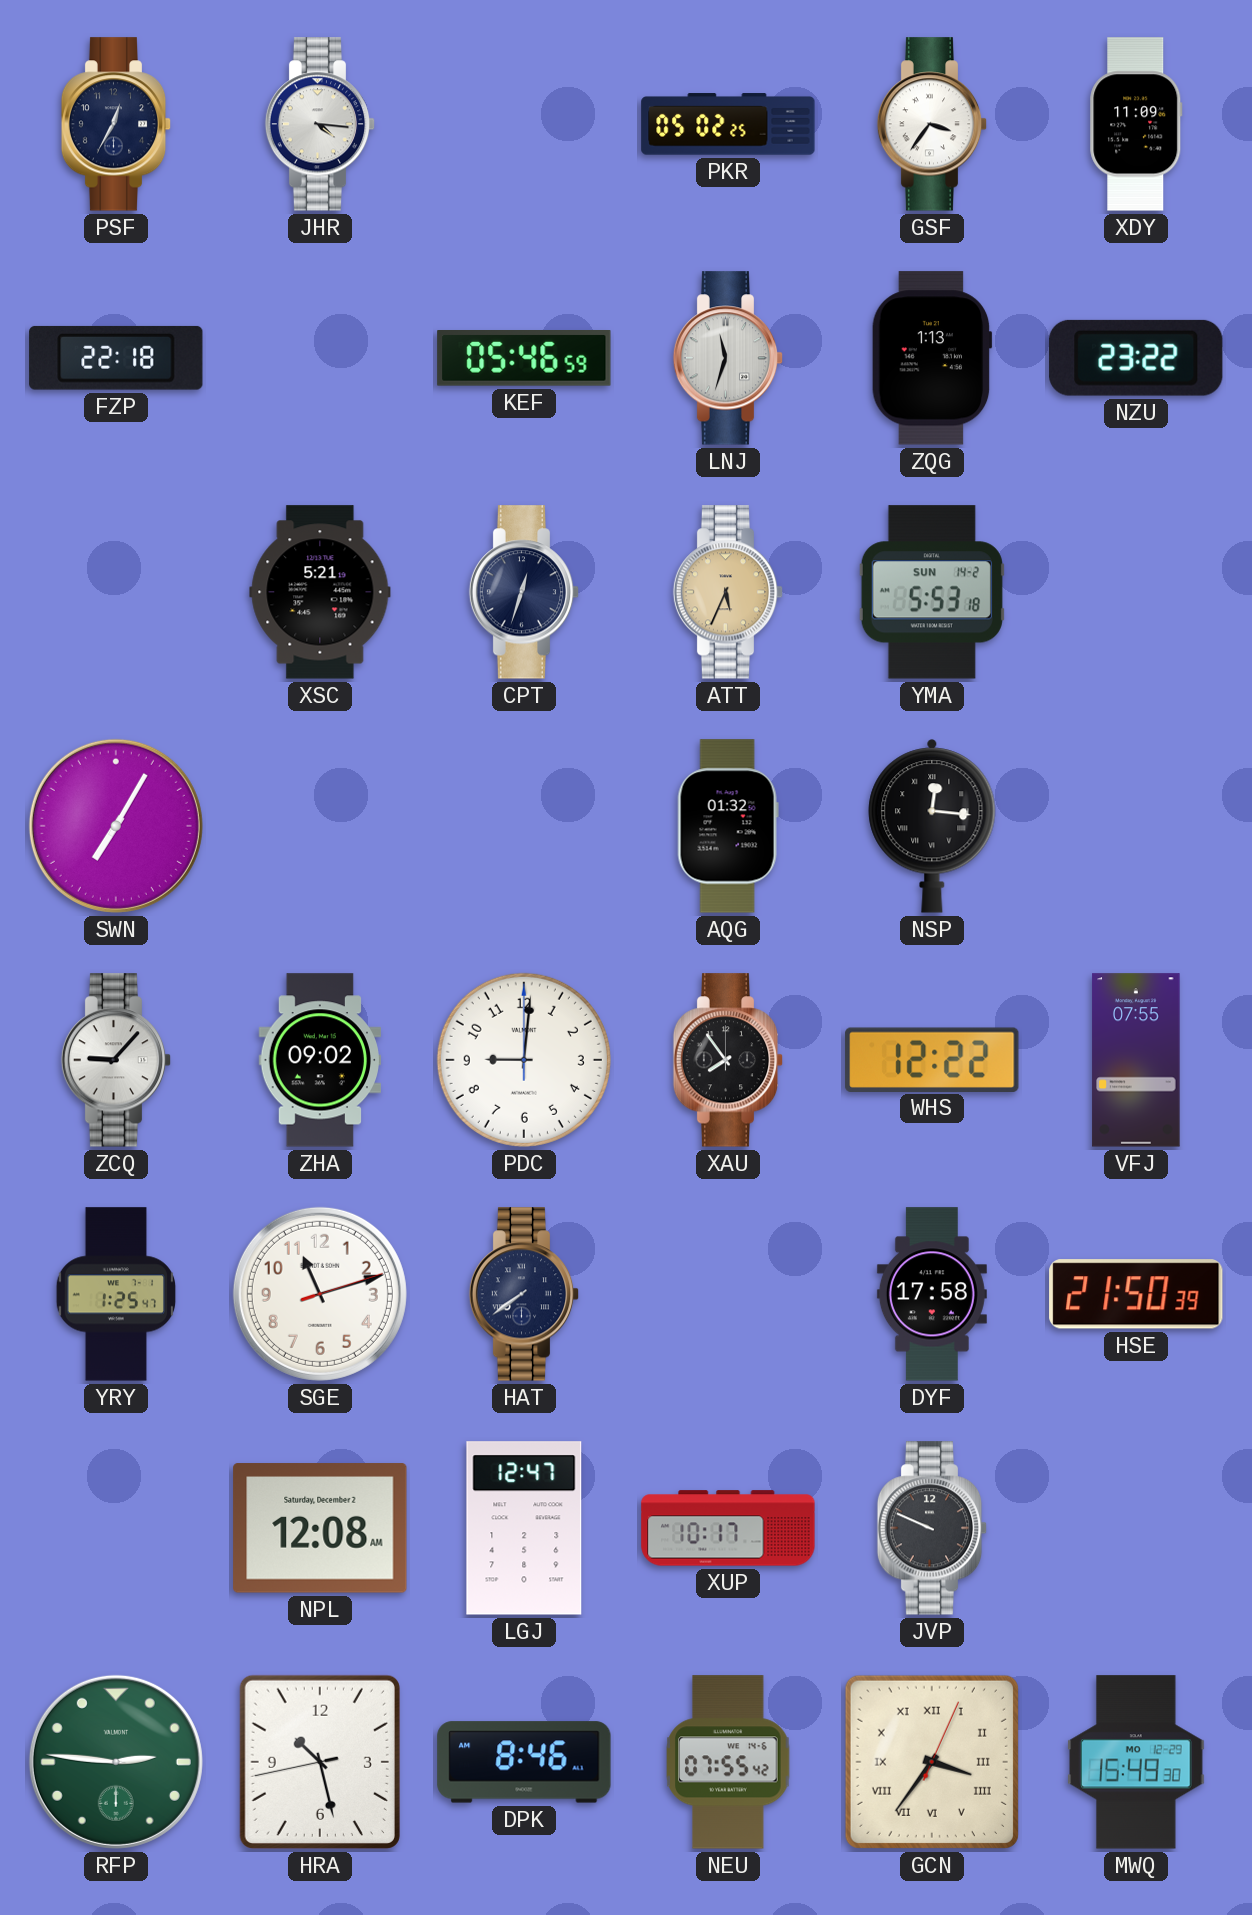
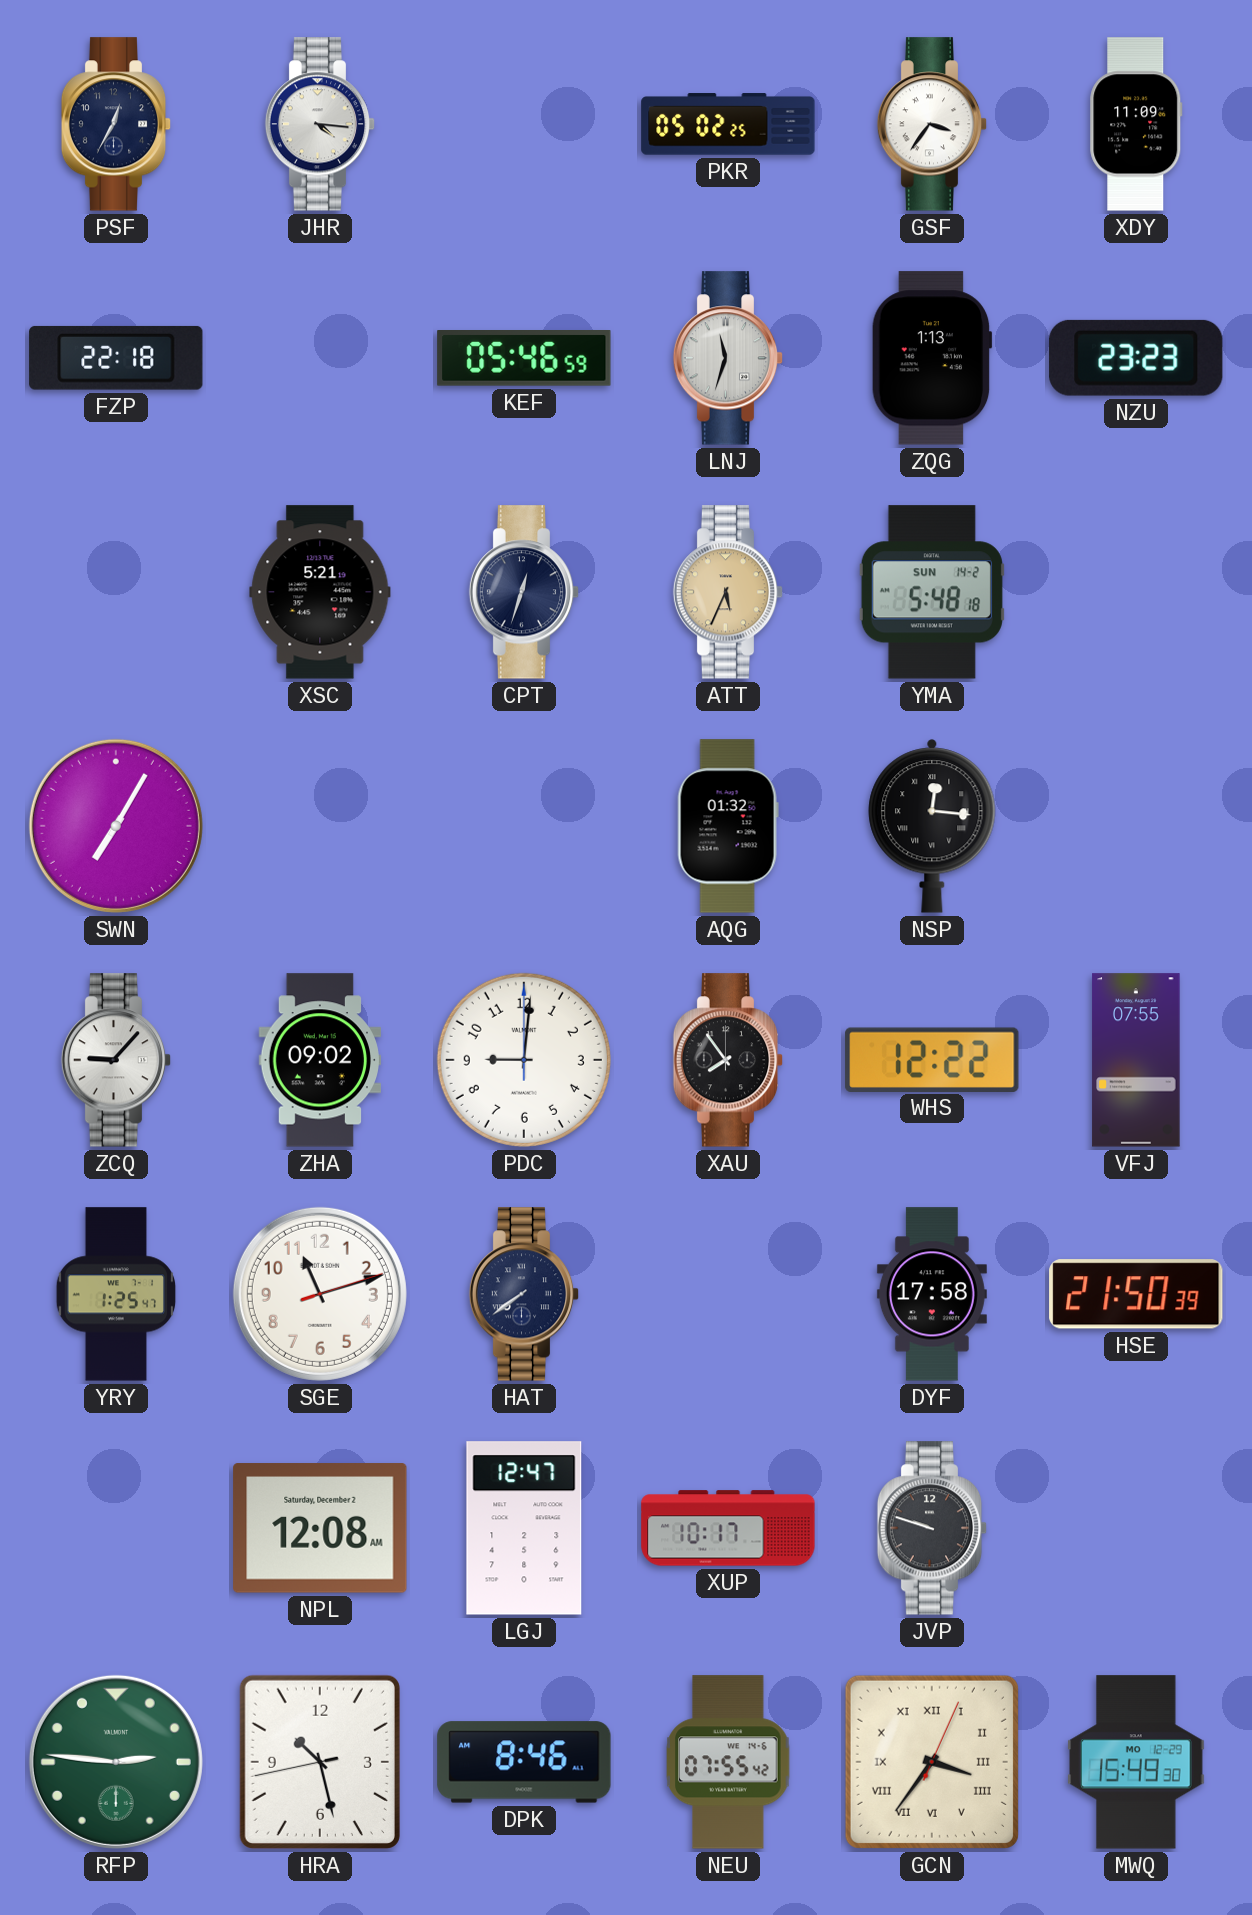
NZU: 23:22 -> 23:23 (1137, 358)
YMA: 5:53 -> 5:48 (932, 592)
JVP: 9:49 -> 9:48 (932, 1528)
